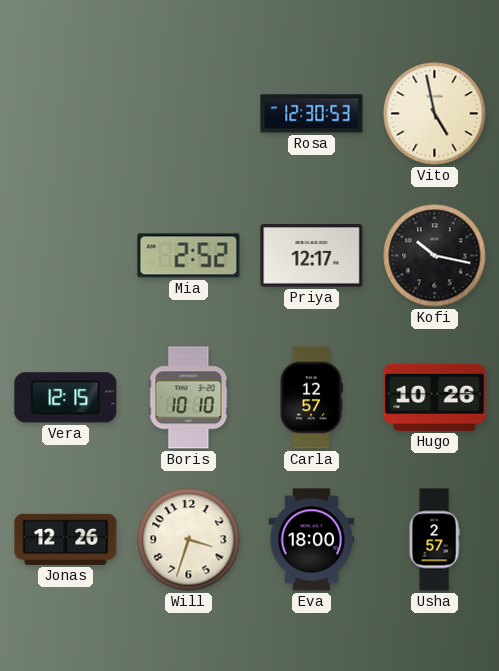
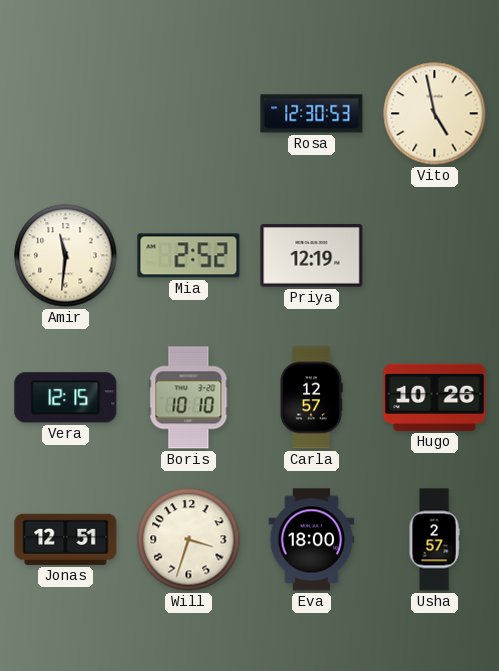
Amir: none -> 11:31 (66, 256)
Priya: 12:17 -> 12:19 (312, 256)
Kofi: 10:17 -> none (435, 256)
Jonas: 12:26 -> 12:51 (66, 539)
